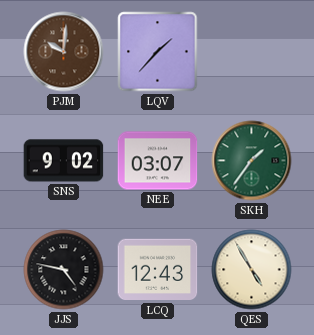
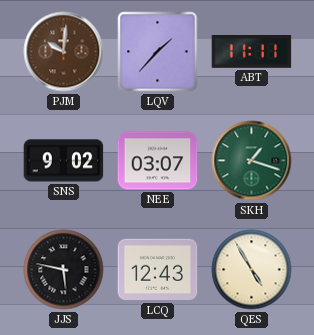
ABT: none -> 11:11 (252, 52)
SKH: 1:36 -> 1:18 (252, 161)
JJS: 4:47 -> 5:47 (64, 270)
